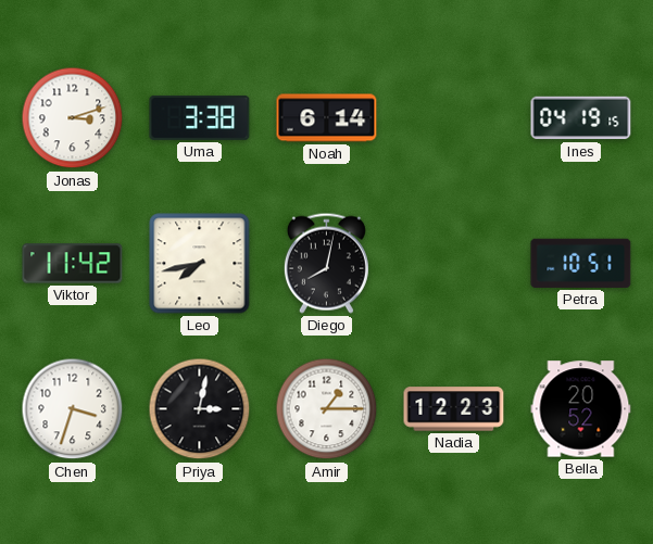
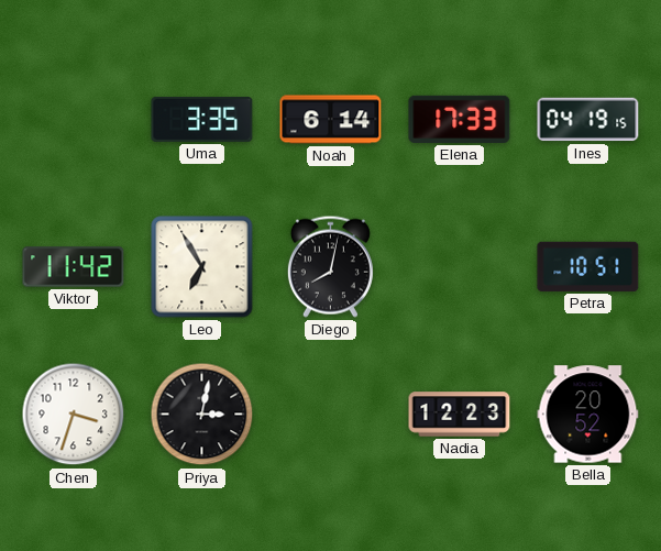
Jonas: 3:12 -> none (73, 118)
Uma: 3:38 -> 3:35 (202, 119)
Elena: none -> 17:33 (460, 119)
Leo: 7:43 -> 6:55 (202, 267)
Amir: 1:15 -> none (327, 409)
